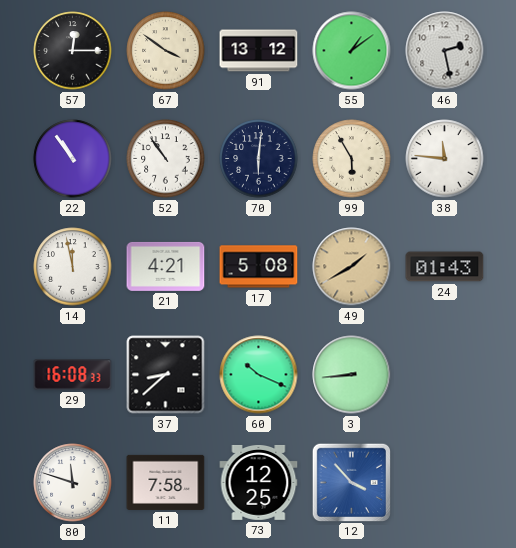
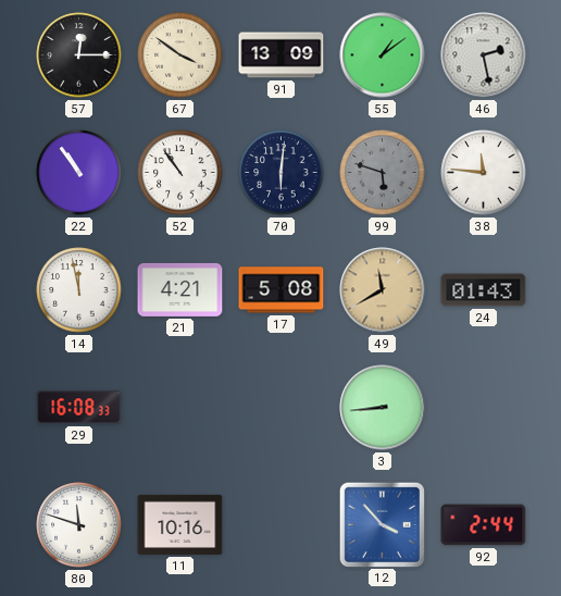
91: 13:12 -> 13:09 (282, 55)
99: 5:55 -> 5:48 (383, 173)
99 dial: cream -> grey (383, 173)
49: 1:40 -> 11:40 (383, 290)
37: 8:38 -> none (166, 375)
60: 10:19 -> none (259, 375)
11: 7:58 -> 10:16 (180, 524)
73: 12:25 -> none (259, 482)
92: none -> 2:44 (484, 525)
